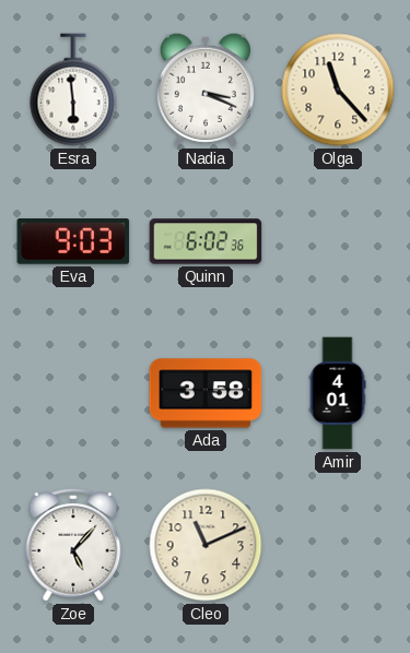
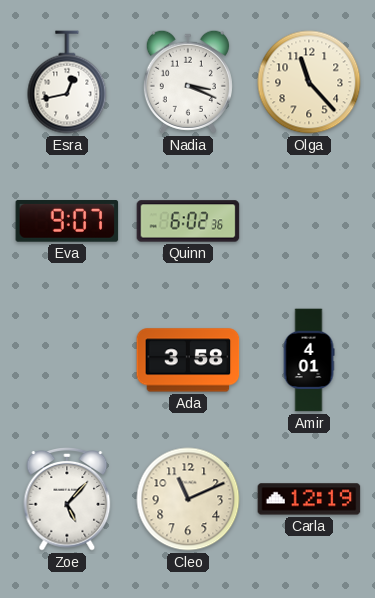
Esra: 5:59 -> 12:43 (67, 82)
Eva: 9:03 -> 9:07 (67, 222)
Carla: none -> 12:19 (309, 499)
